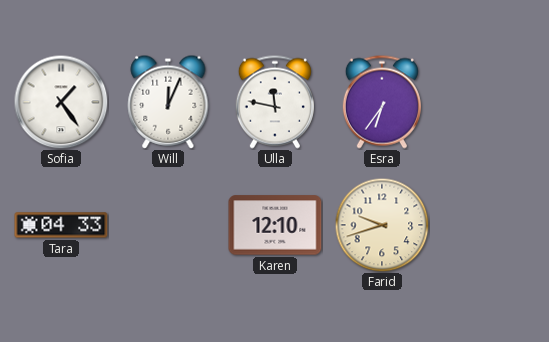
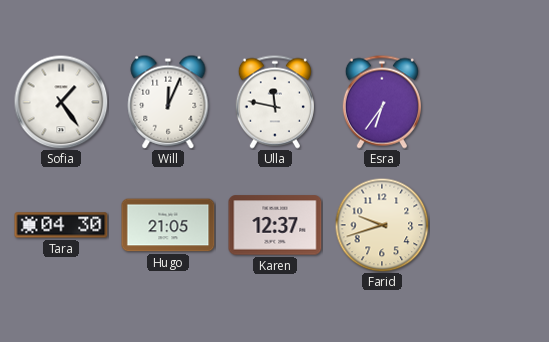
Tara: 04:33 -> 04:30 (61, 225)
Hugo: none -> 21:05 (168, 225)
Karen: 12:10 -> 12:37 (275, 225)
